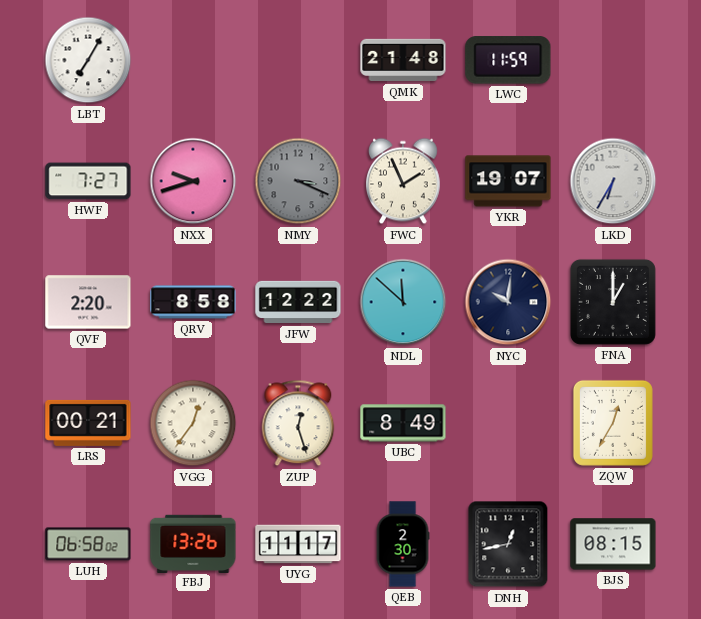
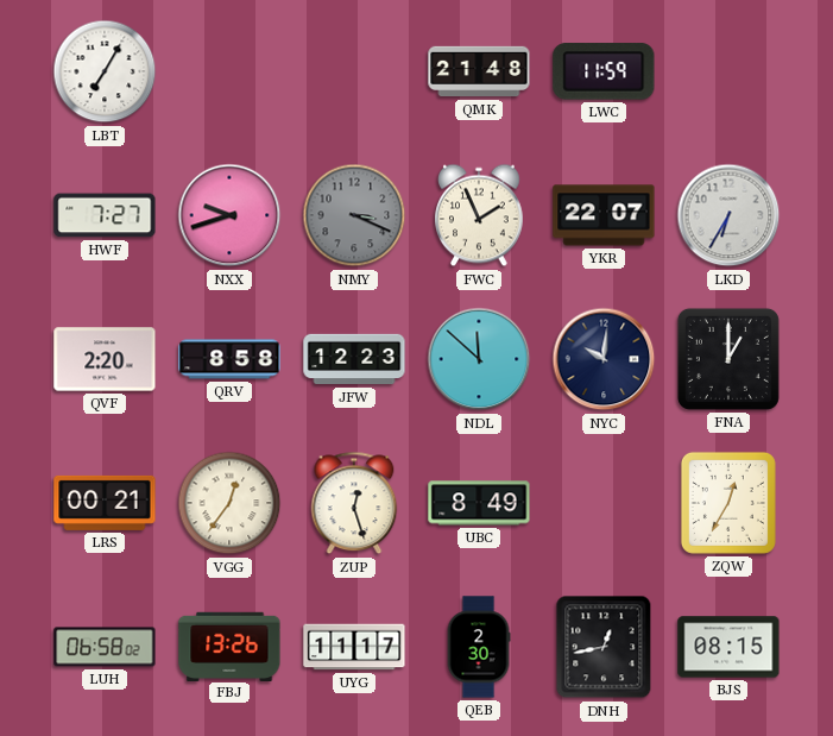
YKR: 19:07 -> 22:07 (604, 215)
JFW: 12:22 -> 12:23 (354, 359)
